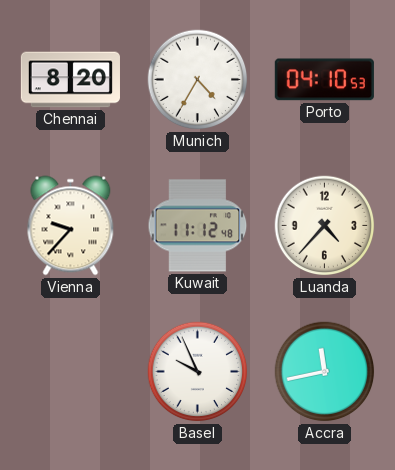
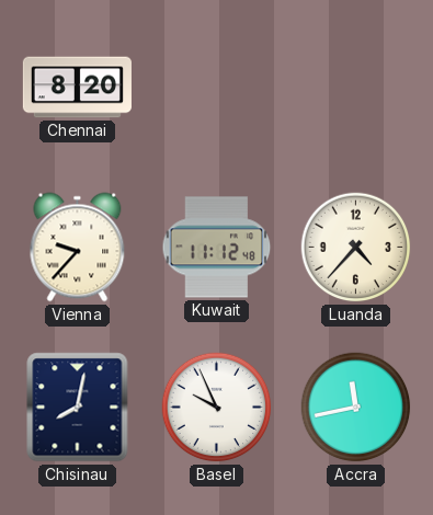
Munich: 4:35 -> none (198, 80)
Porto: 04:10 -> none (324, 80)
Chisinau: none -> 8:02 (78, 408)
